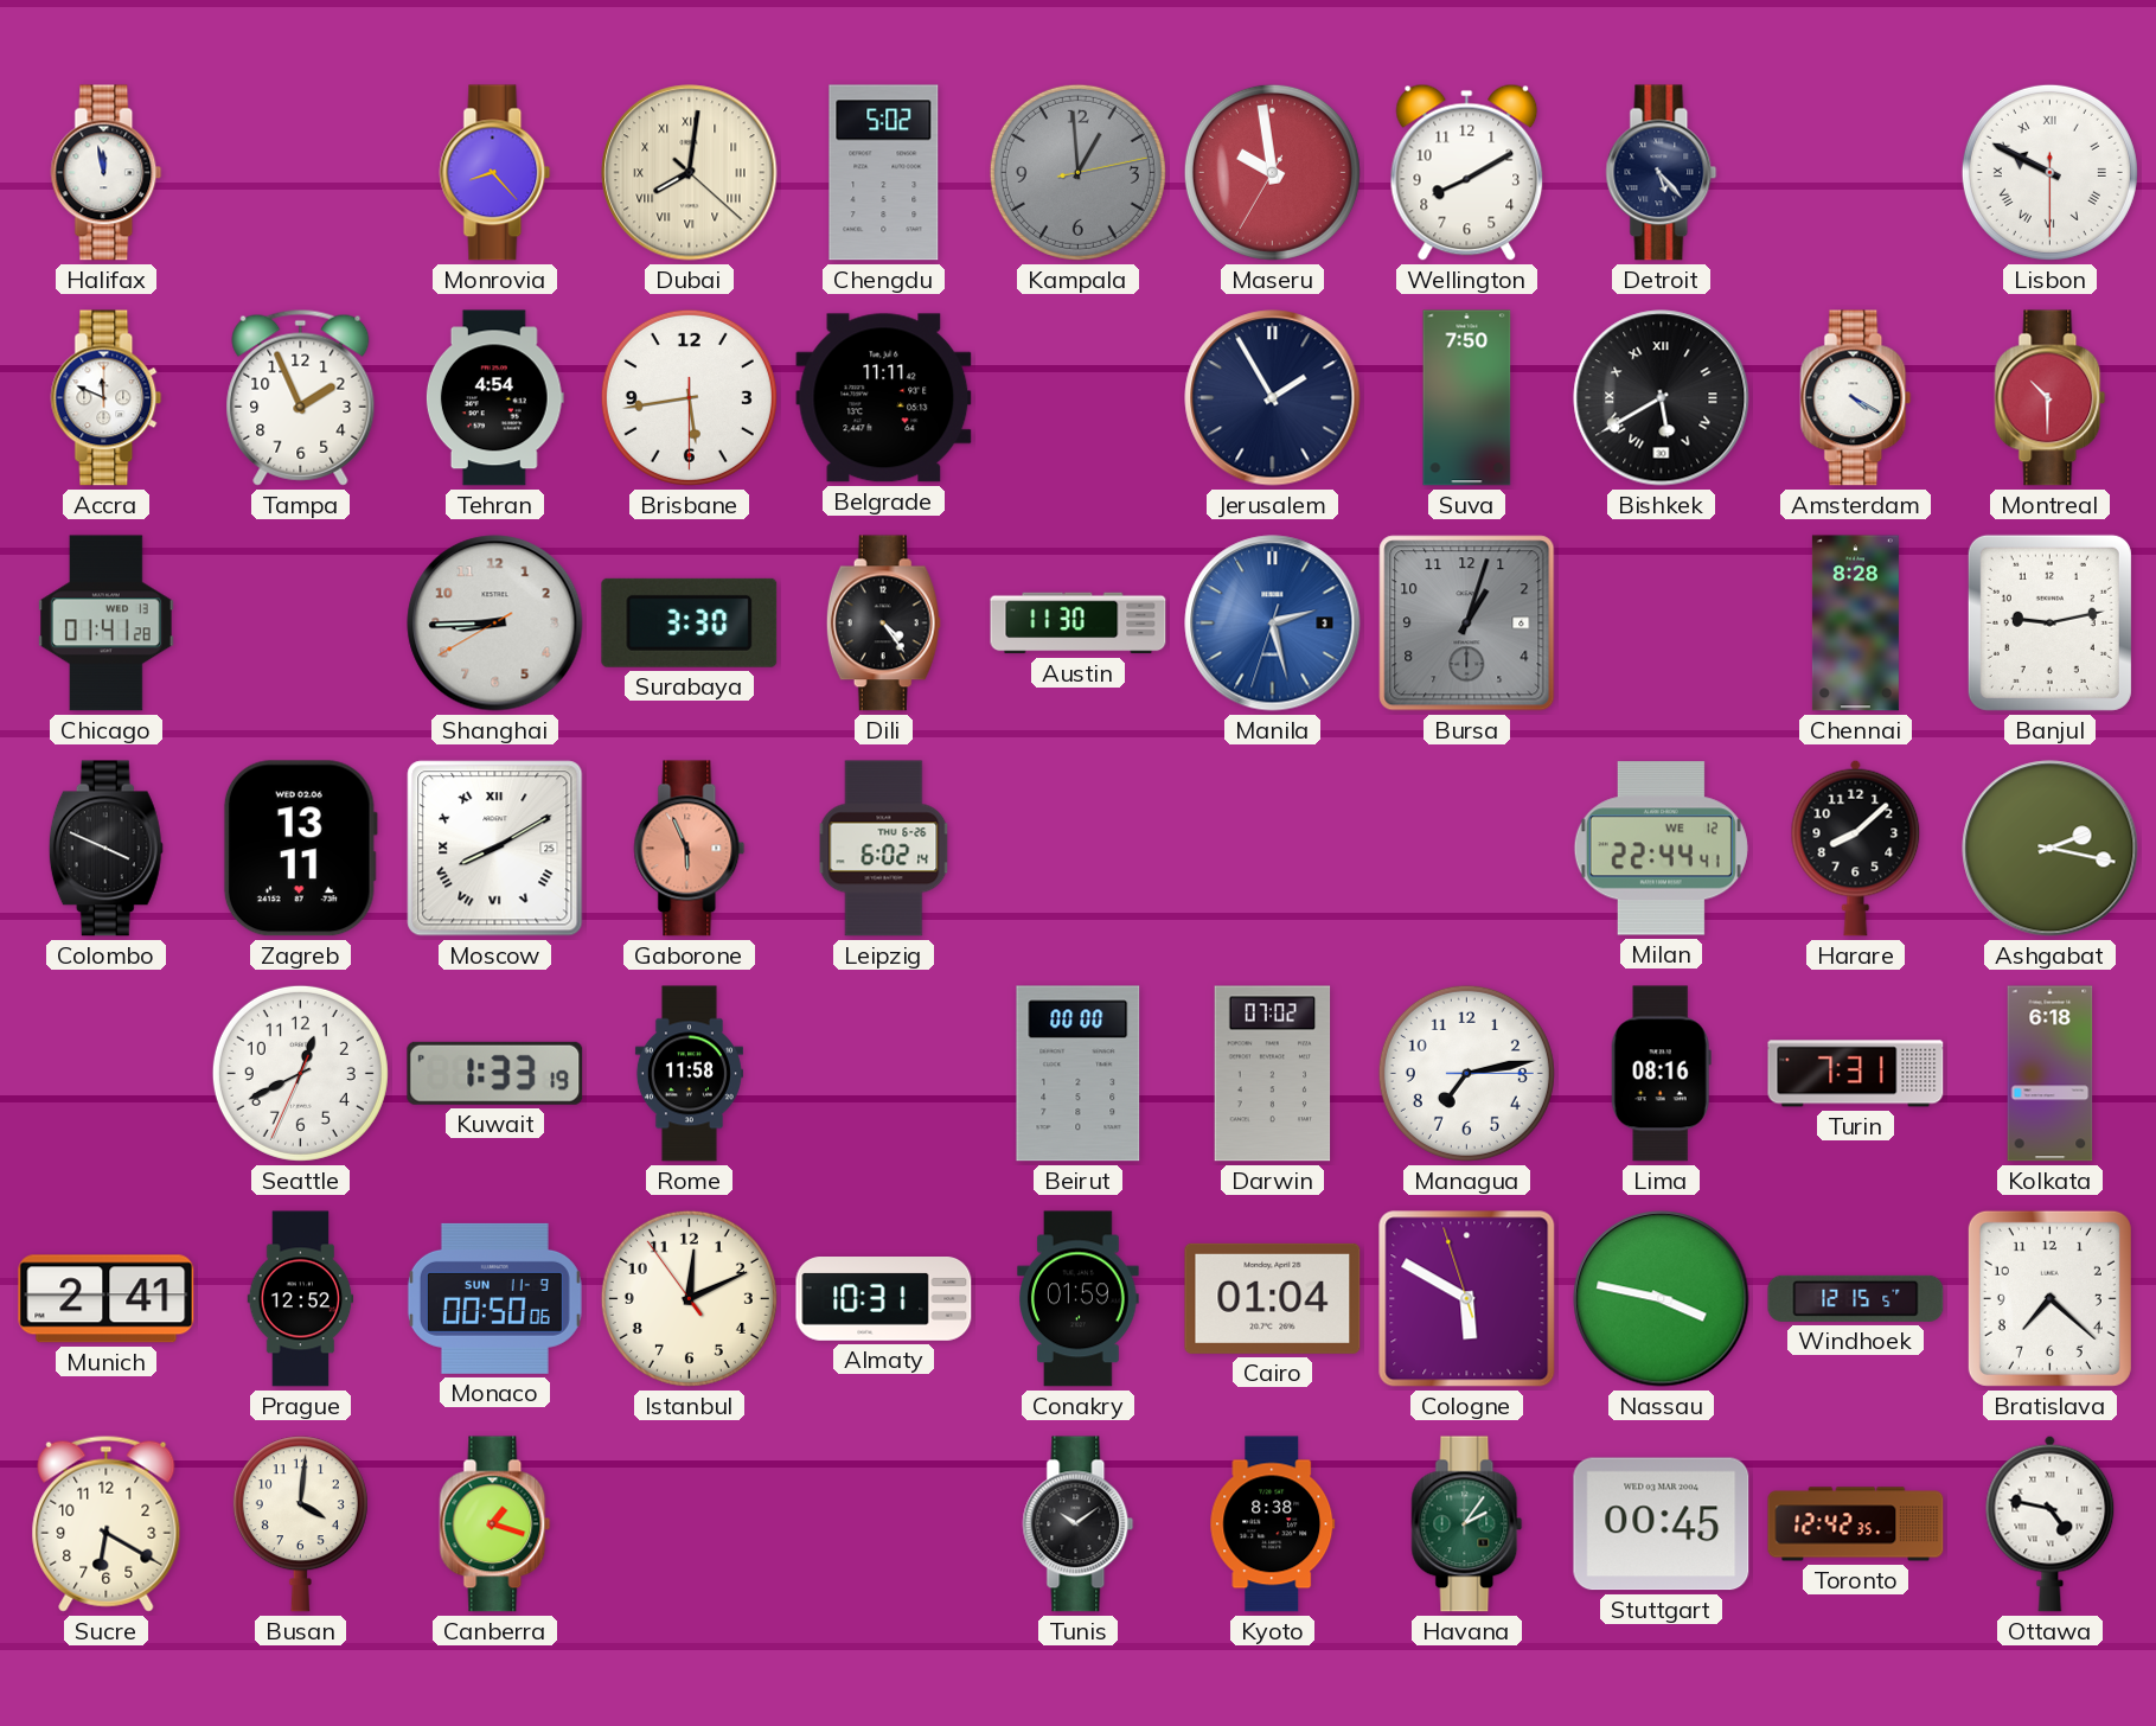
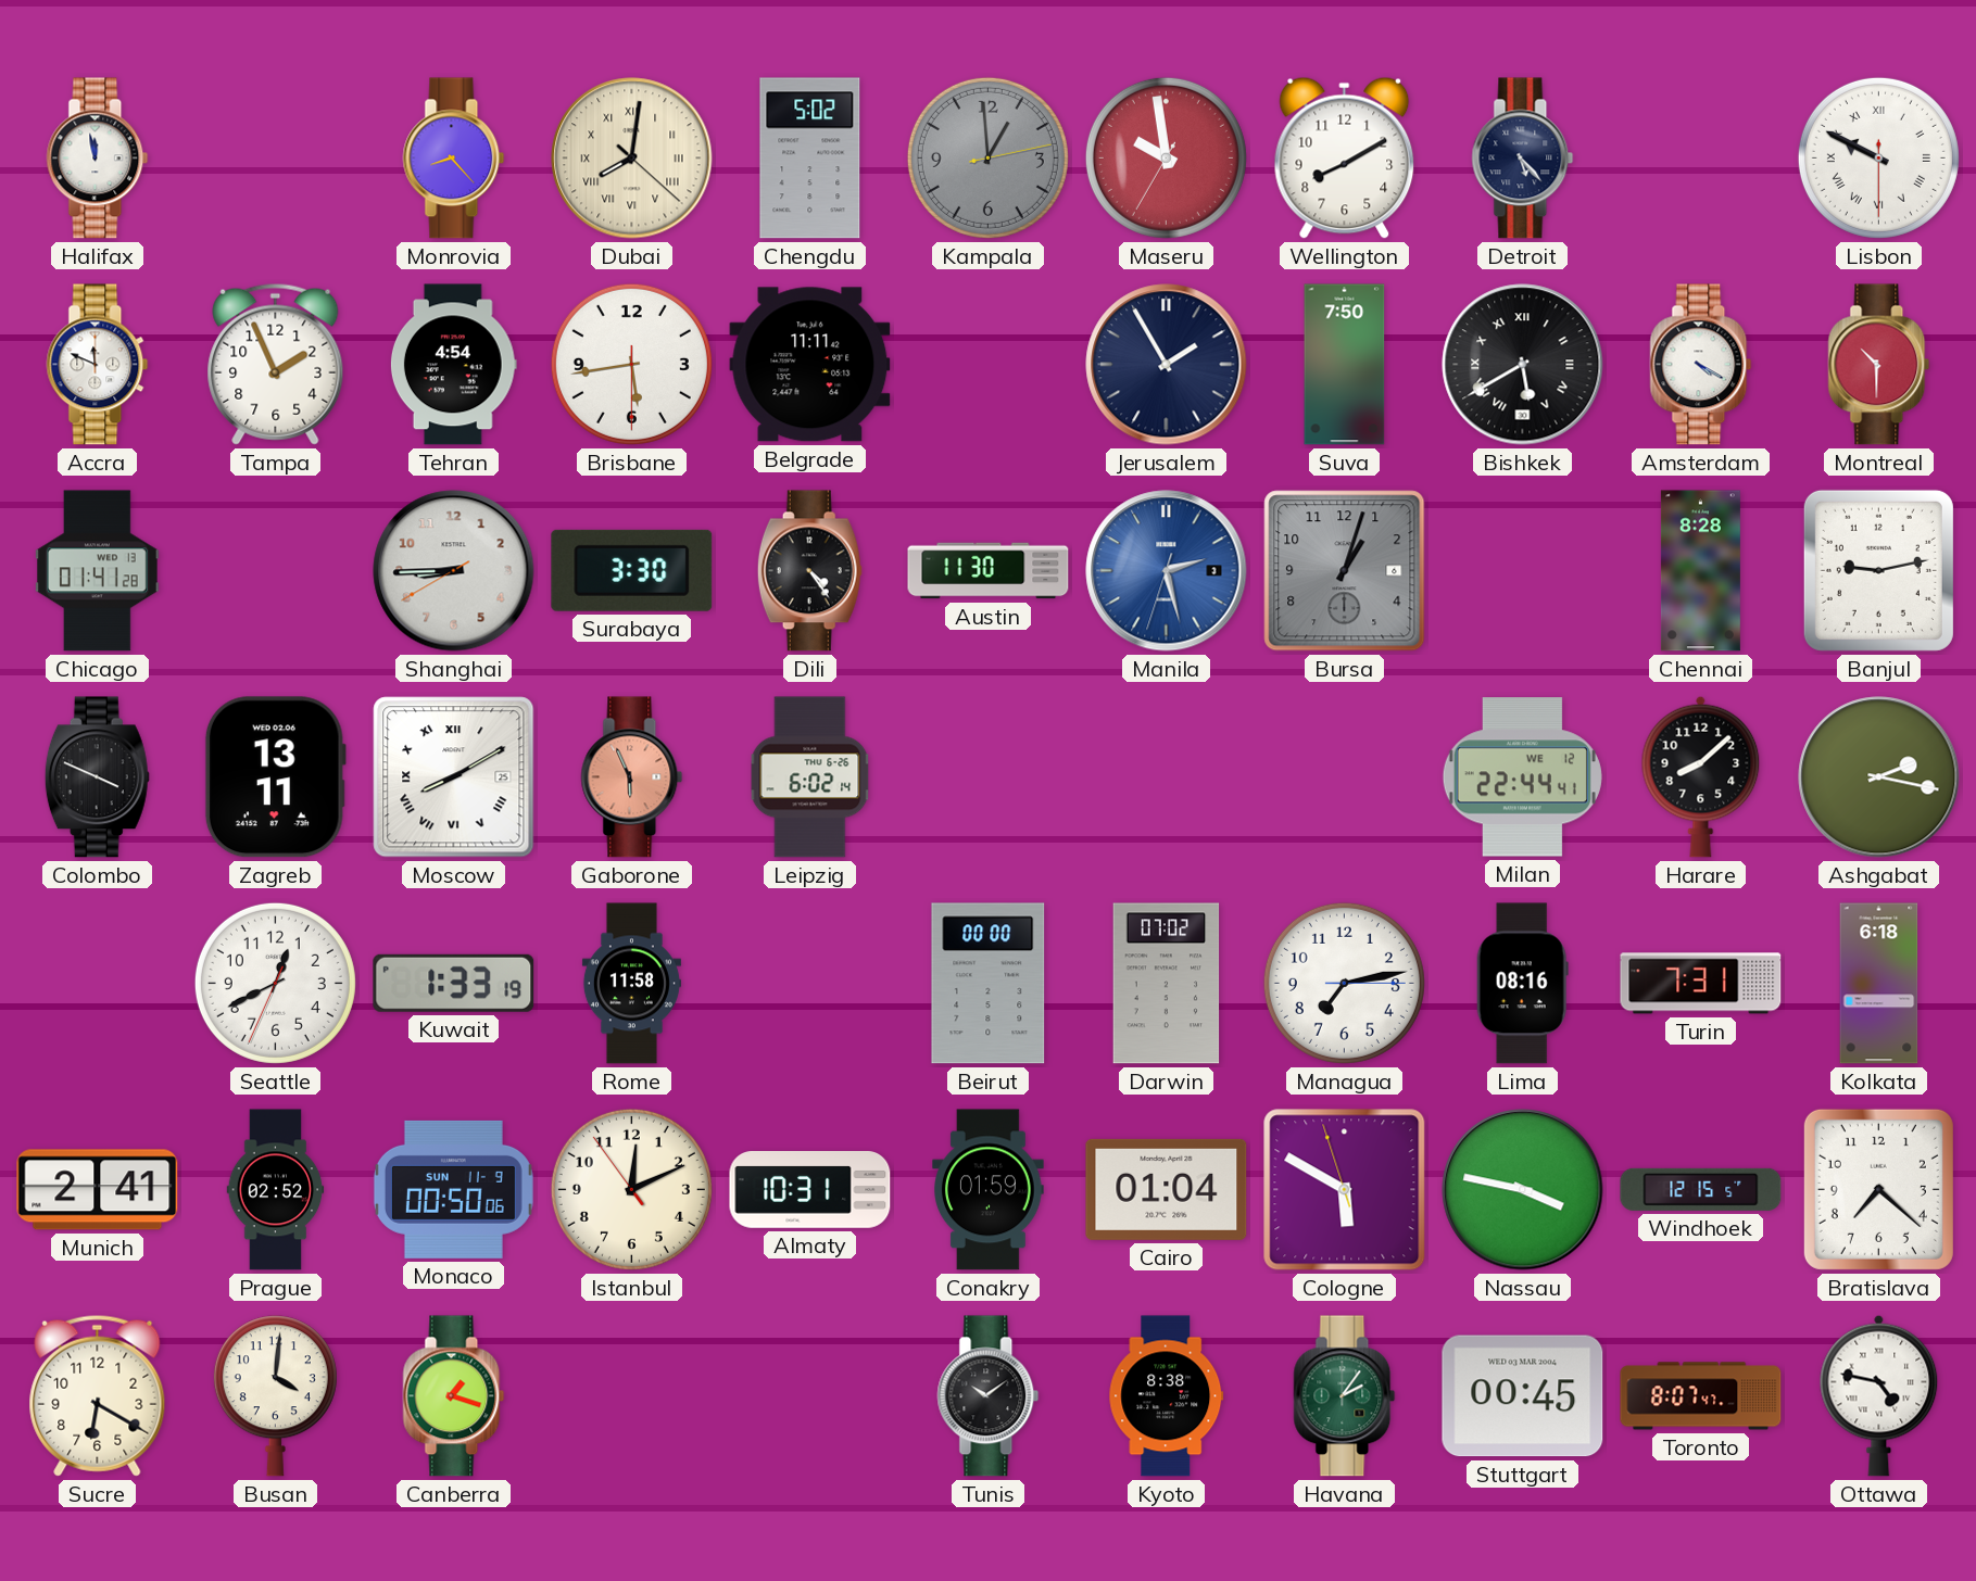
Prague: 12:52 -> 02:52 (276, 1190)
Toronto: 12:42 -> 8:07 (1701, 1396)
